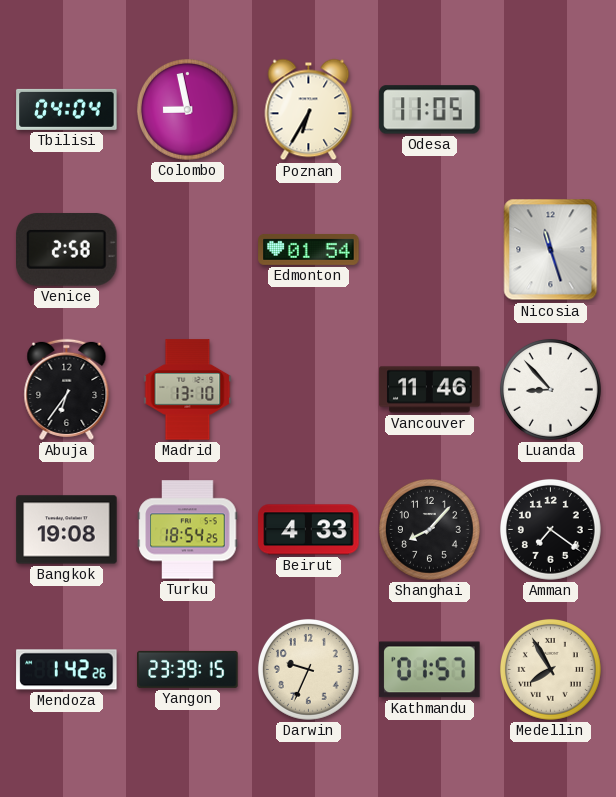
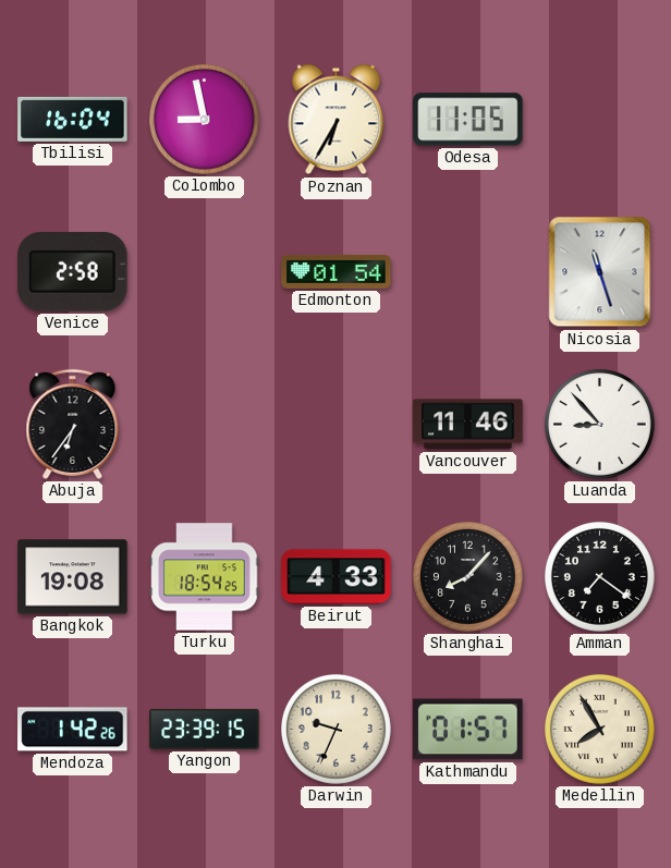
Tbilisi: 04:04 -> 16:04 (73, 119)
Madrid: 13:10 -> none (188, 390)
